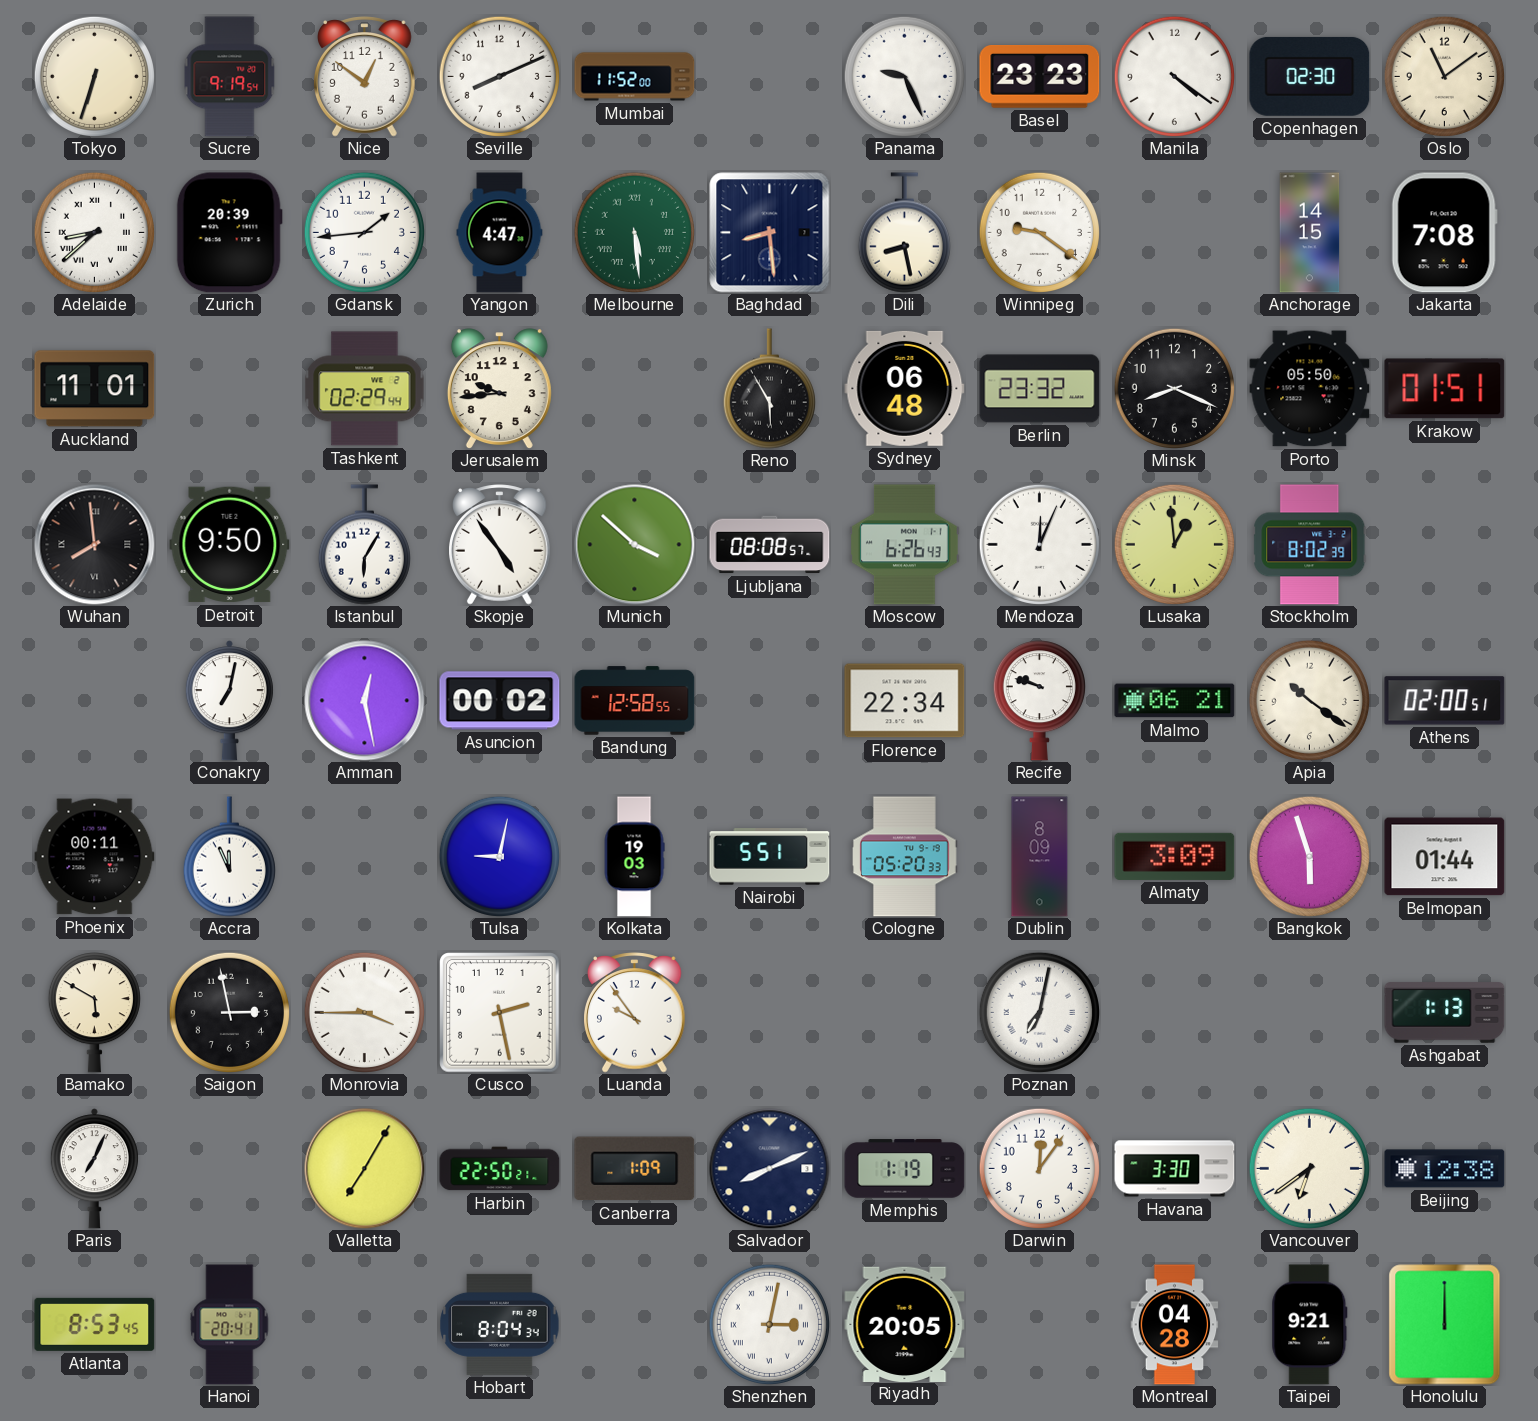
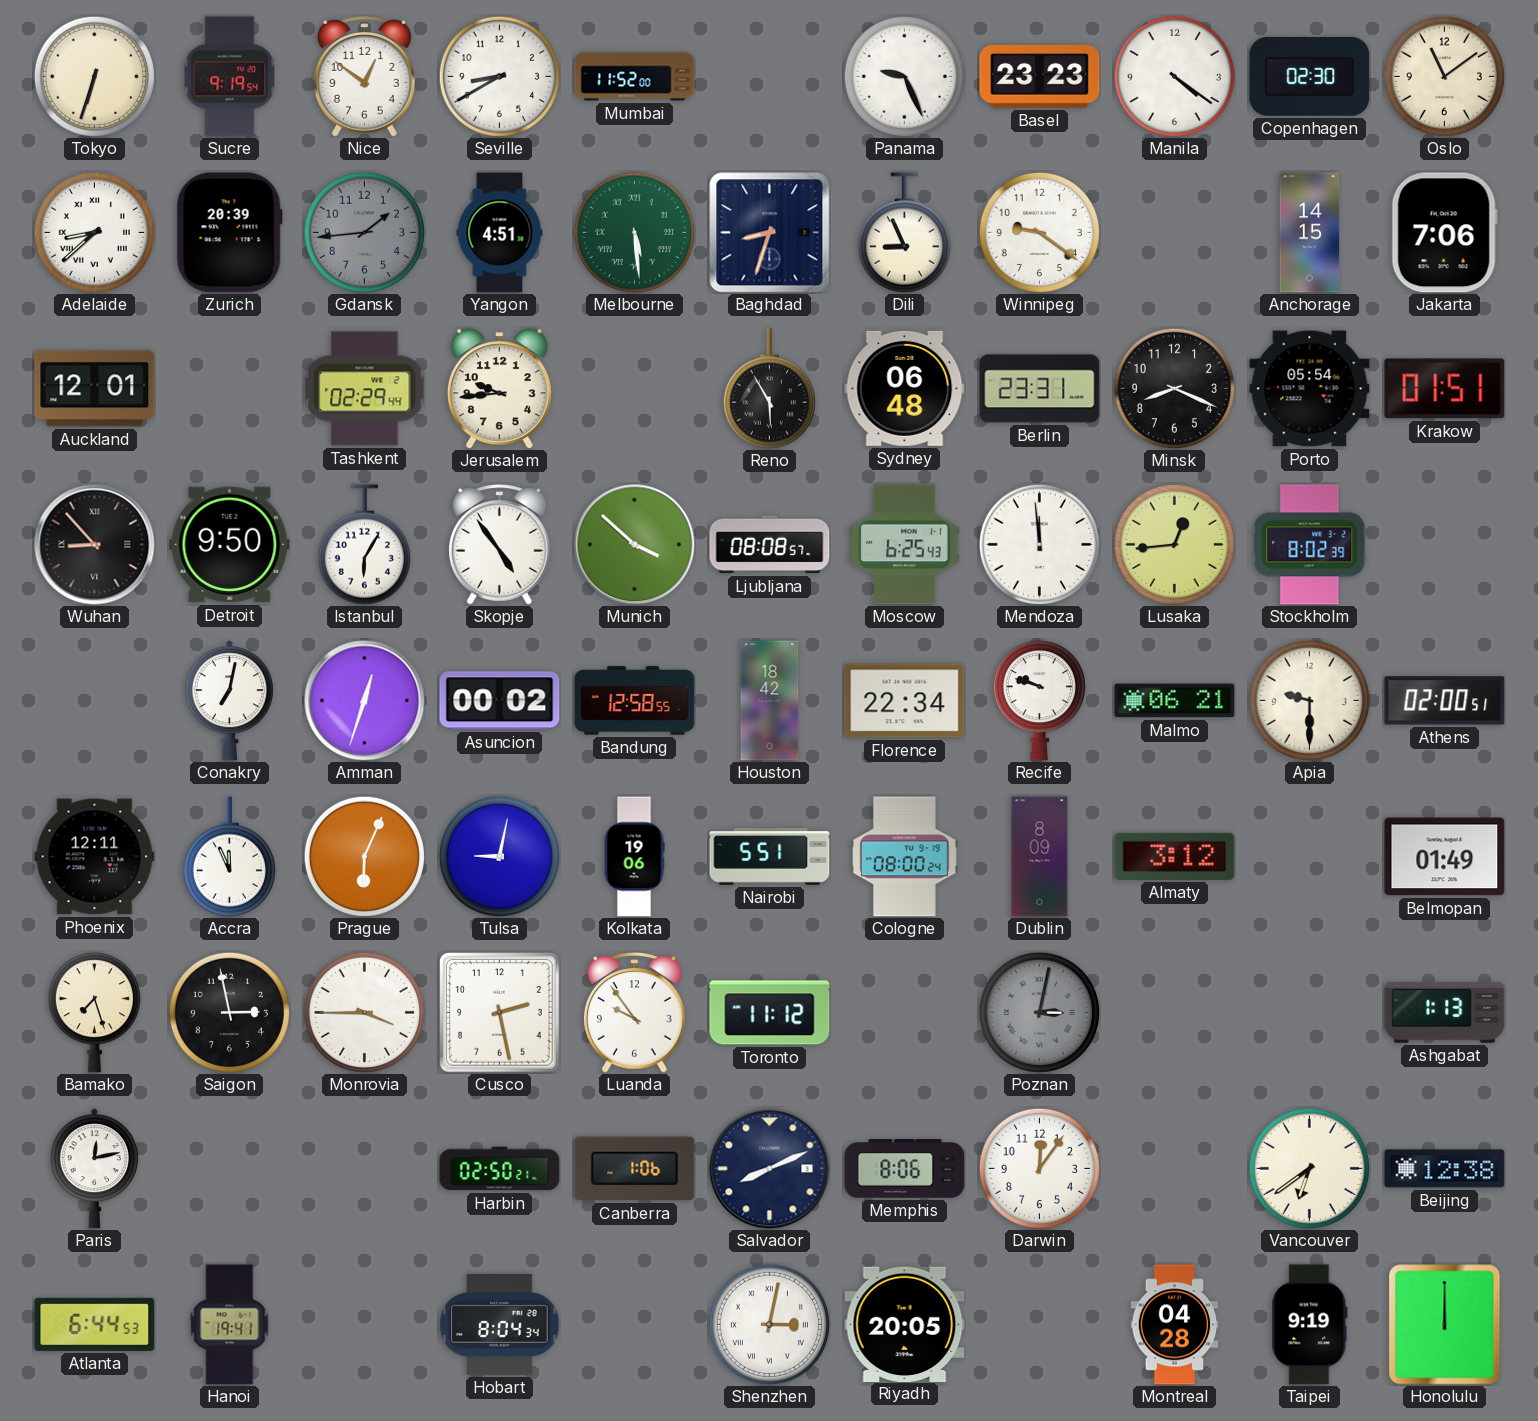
Seville: 8:11 -> 8:40 (499, 76)
Gdansk dial: white -> grey (364, 232)
Yangon: 4:47 -> 4:51 (500, 233)
Baghdad: 8:29 -> 8:33 (770, 233)
Dili: 8:28 -> 8:56 (904, 233)
Jakarta: 7:08 -> 7:06 (1444, 233)
Auckland: 11:01 -> 12:01 (95, 389)
Berlin: 23:32 -> 23:31 (1040, 389)
Porto: 05:50 -> 05:54 (1310, 389)
Wuhan: 7:59 -> 8:53 (95, 545)
Moscow: 6:26 -> 6:25 (905, 545)
Mendoza: 12:04 -> 11:59 (1039, 544)
Lusaka: 12:59 -> 12:44 (1174, 544)
Amman: 12:28 -> 12:33 (365, 701)
Houston: none -> 18:42 (770, 701)
Apia: 10:21 -> 9:30 (1309, 700)
Phoenix: 00:11 -> 12:11 (95, 857)
Prague: none -> 6:04 (364, 856)
Kolkata: 19:03 -> 19:06 (634, 857)
Cologne: 05:20 -> 08:00 (905, 857)
Almaty: 3:09 -> 3:12 (1175, 856)
Bangkok: 5:57 -> none (1309, 856)
Belmopan: 01:44 -> 01:49 (1445, 857)
Bamako: 5:50 -> 7:27 (94, 1013)
Toronto: none -> 11:12 (770, 1013)
Poznan: 7:02 -> 3:02 (1039, 1012)
Poznan dial: white -> grey (1039, 1012)
Paris: 7:04 -> 12:13 (94, 1169)
Valletta: 7:05 -> none (365, 1169)
Harbin: 22:50 -> 02:50 (500, 1169)
Canberra: 1:09 -> 1:06 (635, 1169)
Memphis: 1:19 -> 8:06 (905, 1169)
Havana: 3:30 -> none (1175, 1169)
Atlanta: 8:53 -> 6:44 (95, 1324)
Hanoi: 20:41 -> 19:41 (230, 1325)
Taipei: 9:21 -> 9:19 (1310, 1325)
